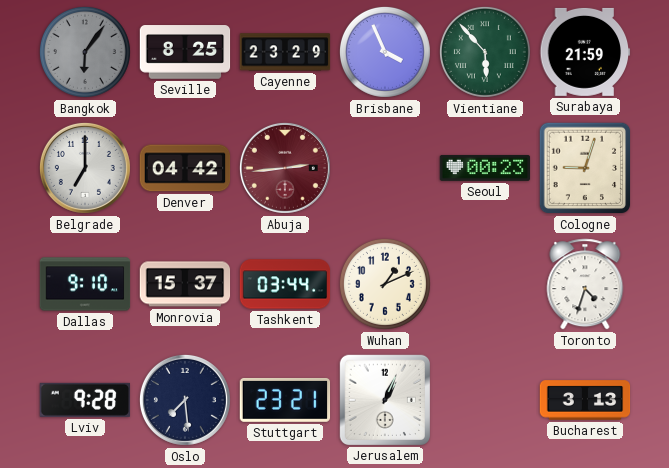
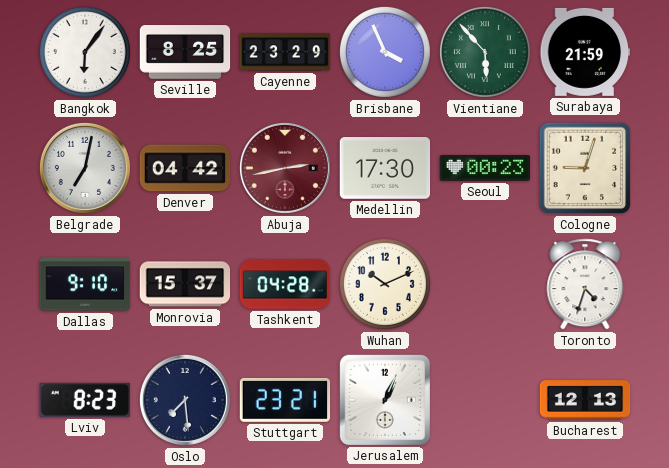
Bangkok dial: grey -> white (85, 52)
Belgrade: 7:00 -> 7:02 (85, 168)
Abuja: 2:44 -> 2:43 (285, 168)
Medellin: none -> 17:30 (385, 168)
Tashkent: 03:44 -> 04:28 (285, 284)
Wuhan: 1:11 -> 10:11 (385, 284)
Lviv: 9:28 -> 8:23 (84, 400)
Bucharest: 3:13 -> 12:13 (585, 400)
